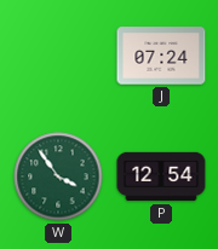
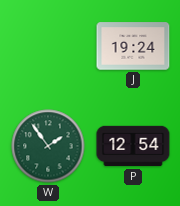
J: 07:24 -> 19:24 (133, 46)
W: 3:54 -> 1:54 (48, 146)
